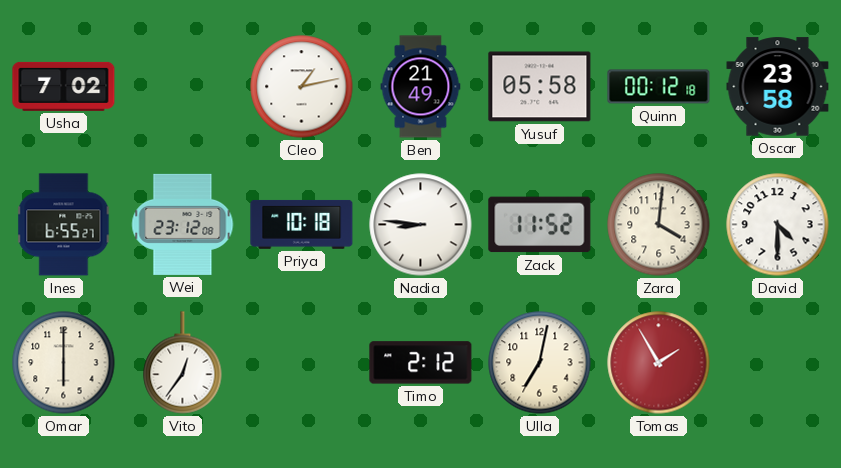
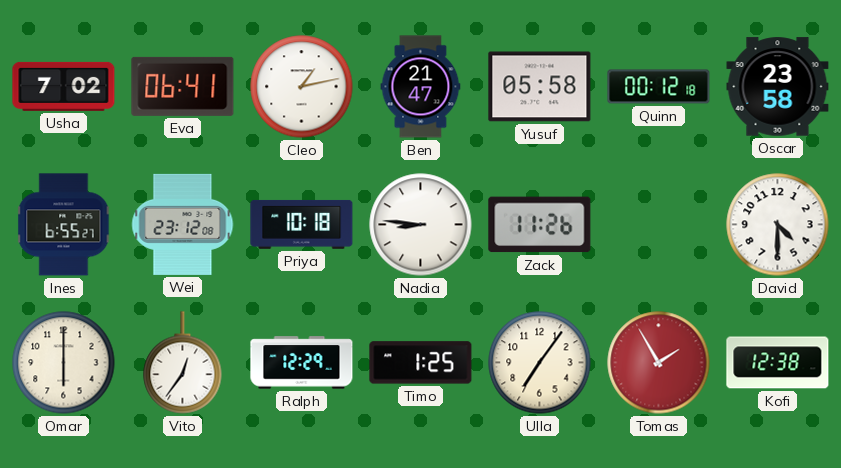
Eva: none -> 06:41 (183, 86)
Ben: 21:49 -> 21:47 (421, 87)
Zack: 11:52 -> 11:26 (540, 225)
Zara: 4:01 -> none (659, 225)
Ralph: none -> 12:29 (302, 363)
Timo: 2:12 -> 1:25 (421, 363)
Ulla: 7:02 -> 7:06 (540, 363)
Kofi: none -> 12:38 (778, 363)
